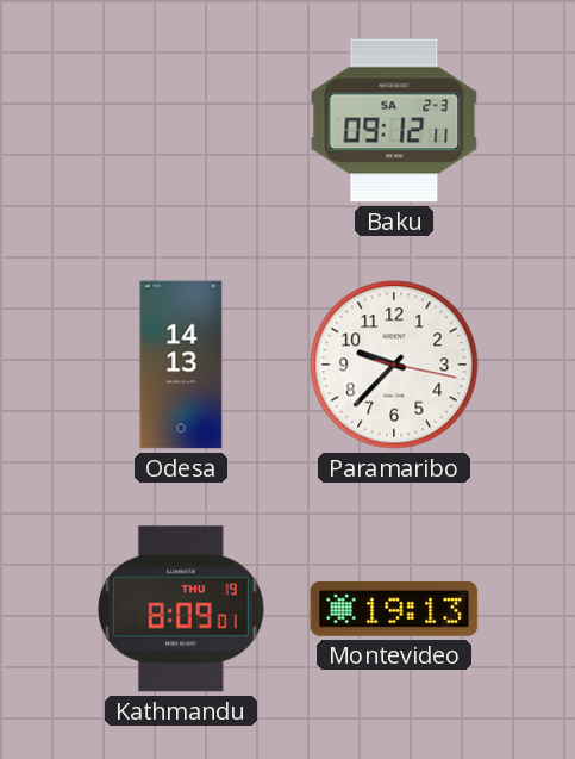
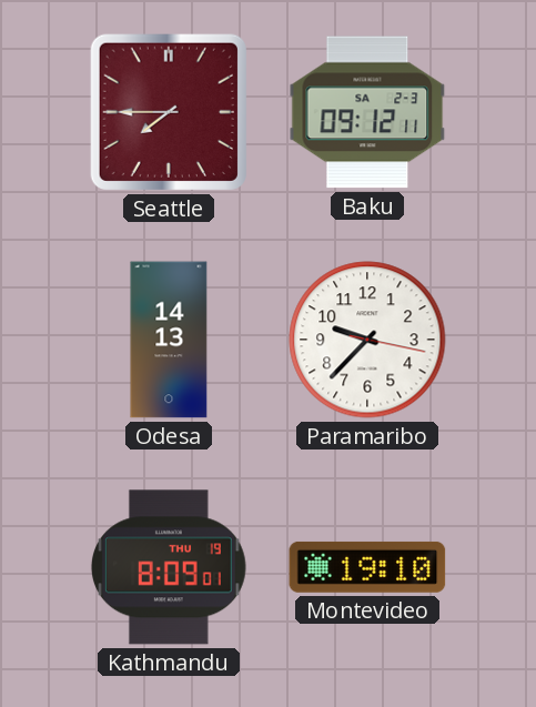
Seattle: none -> 7:45 (169, 112)
Montevideo: 19:13 -> 19:10 (367, 567)
